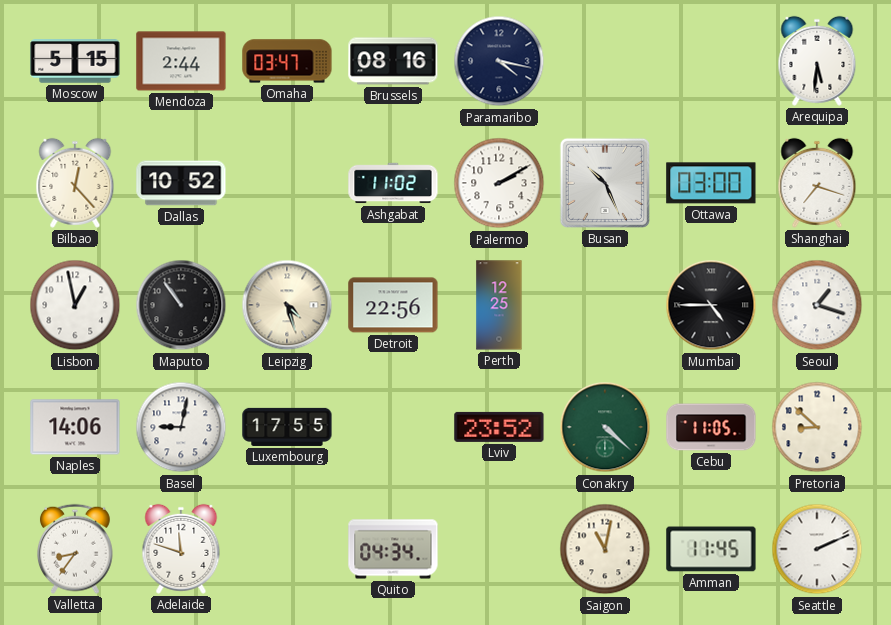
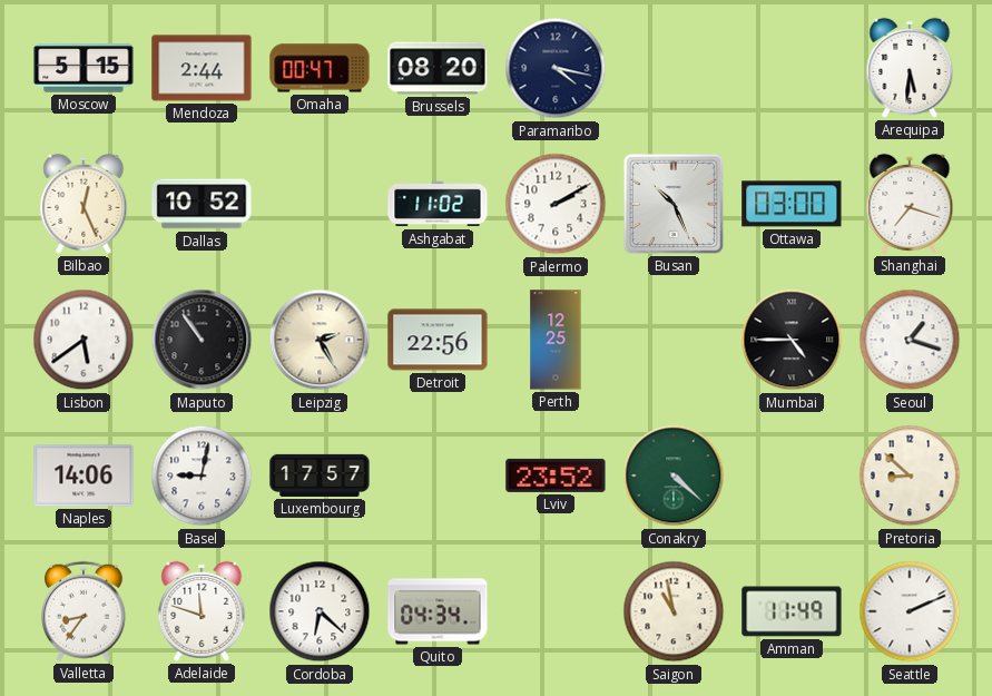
Omaha: 03:47 -> 00:47 (320, 68)
Brussels: 08:16 -> 08:20 (438, 68)
Bilbao: 12:23 -> 12:26 (84, 204)
Lisbon: 12:58 -> 5:39 (84, 340)
Leipzig: 4:27 -> 2:25 (320, 340)
Luxembourg: 17:55 -> 17:57 (320, 476)
Cebu: 11:05 -> none (711, 427)
Cordoba: none -> 6:22 (320, 611)
Saigon: 11:02 -> 10:58 (674, 611)
Amman: 11:45 -> 11:49 (792, 611)
